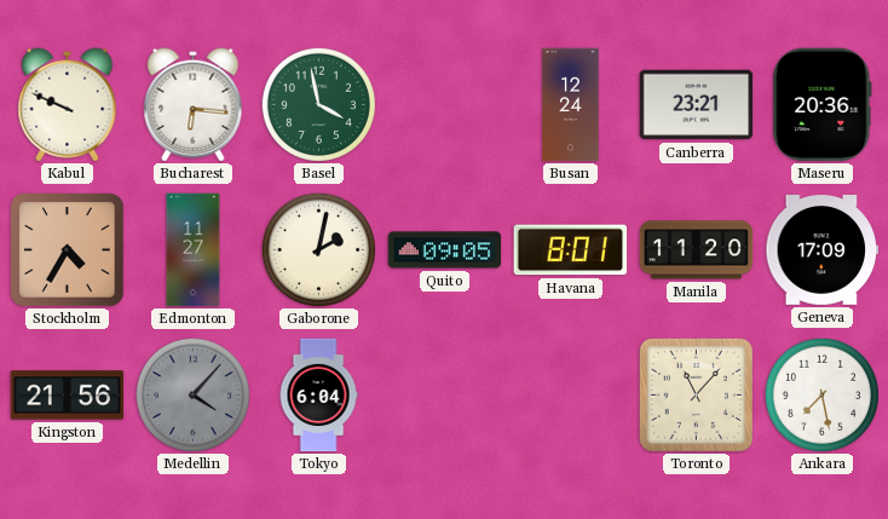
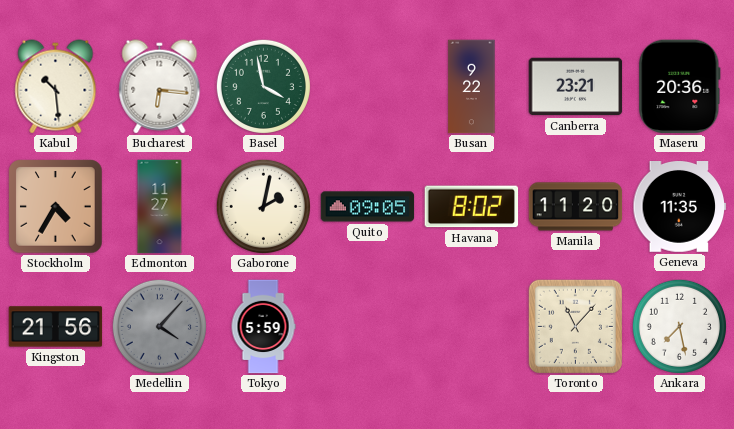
Kabul: 9:49 -> 10:29 (56, 87)
Busan: 12:24 -> 9:22 (472, 87)
Havana: 8:01 -> 8:02 (472, 207)
Geneva: 17:09 -> 11:35 (680, 207)
Tokyo: 6:04 -> 5:59 (263, 327)
